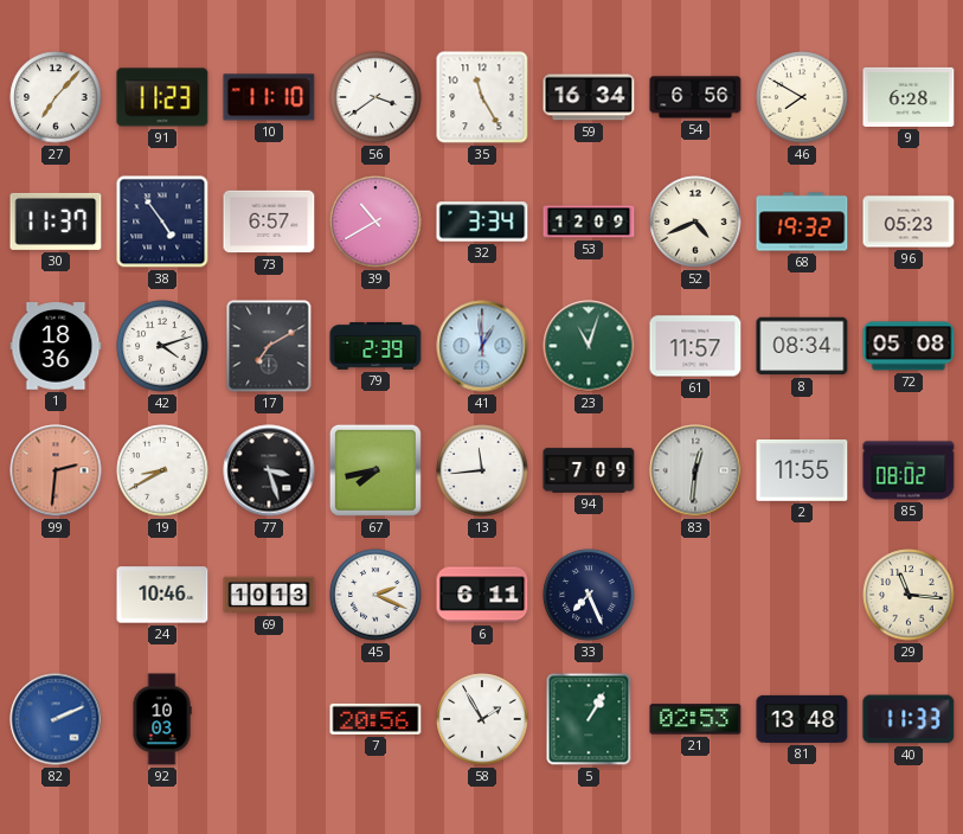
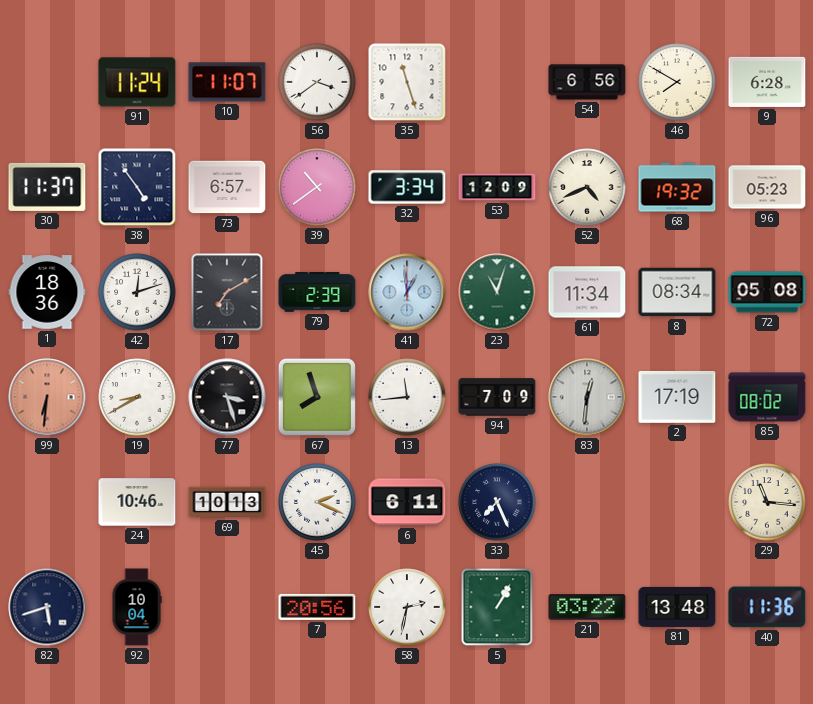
27: 7:07 -> none (56, 97)
91: 11:23 -> 11:24 (137, 82)
10: 11:10 -> 11:07 (227, 82)
35: 11:25 -> 11:27 (407, 82)
59: 16:34 -> none (589, 97)
39: 10:40 -> 10:39 (317, 187)
42: 4:12 -> 12:12 (137, 292)
61: 11:57 -> 11:34 (587, 292)
99: 2:31 -> 6:31 (47, 397)
67: 7:43 -> 7:57 (317, 397)
2: 11:55 -> 17:19 (677, 397)
82: 2:11 -> 5:42 (47, 607)
82 dial: blue -> navy (47, 607)
92: 10:03 -> 10:04 (137, 607)
58: 1:55 -> 2:32 (407, 607)
21: 02:53 -> 03:22 (587, 607)
40: 11:33 -> 11:36 (767, 607)
